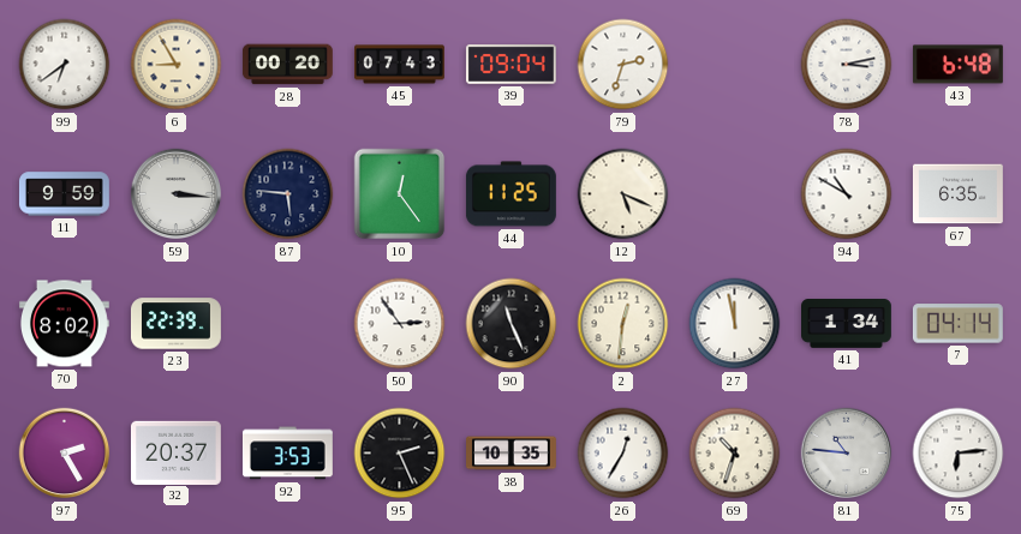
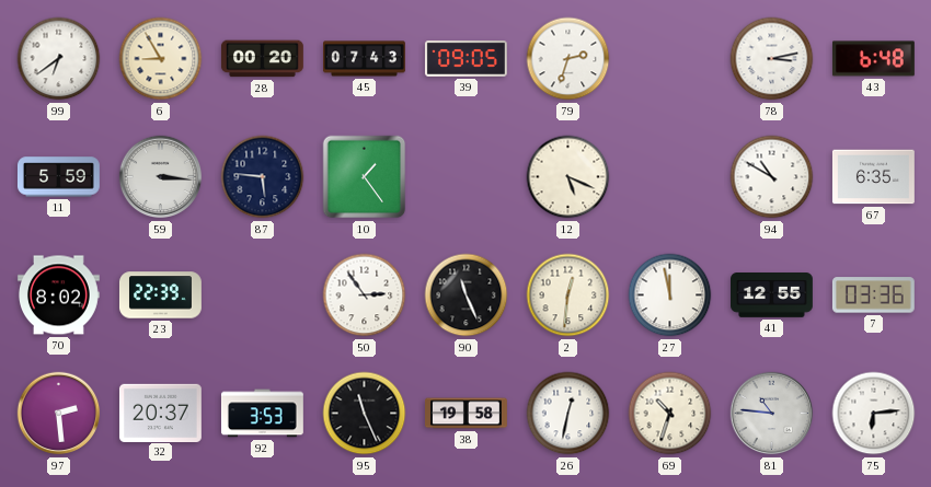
39: 09:04 -> 09:05 (465, 59)
11: 9:59 -> 5:59 (58, 177)
10: 12:24 -> 1:24 (365, 177)
44: 11:25 -> none (510, 194)
41: 1:34 -> 12:55 (772, 295)
7: 04:14 -> 03:36 (873, 295)
97: 2:25 -> 2:29 (59, 414)
95: 2:26 -> 11:26 (365, 414)
38: 10:35 -> 19:58 (467, 414)
26: 12:35 -> 12:32 (568, 414)
